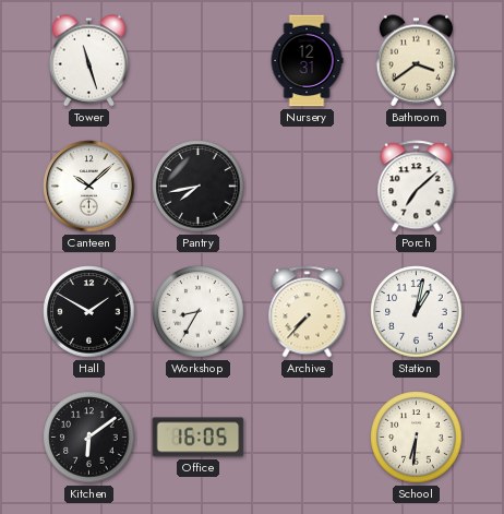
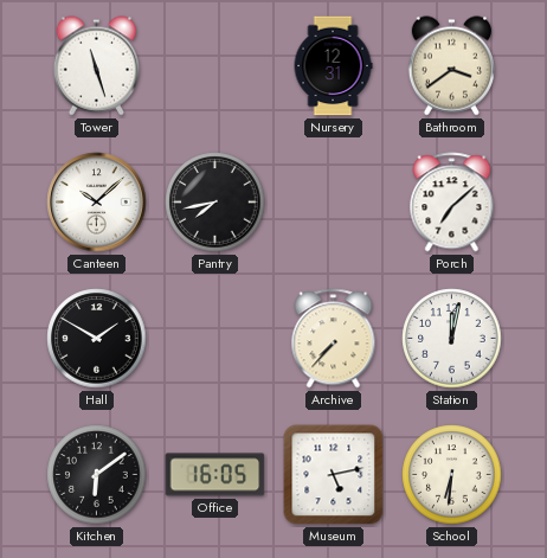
Workshop: 8:35 -> none (199, 312)
Station: 1:02 -> 12:02 (452, 339)
Museum: none -> 5:13 (334, 475)
